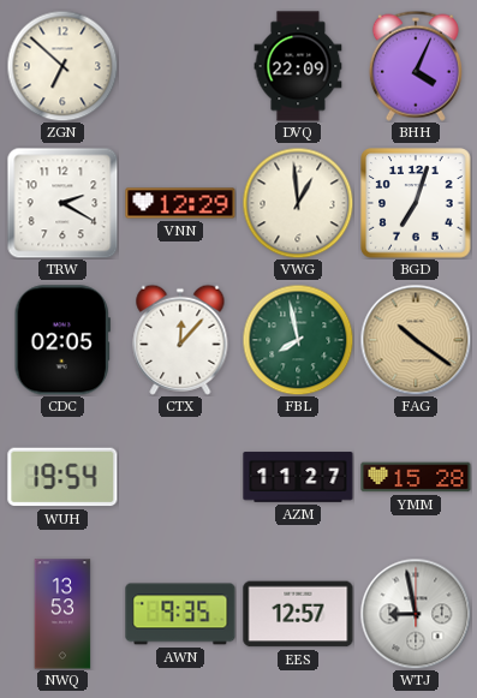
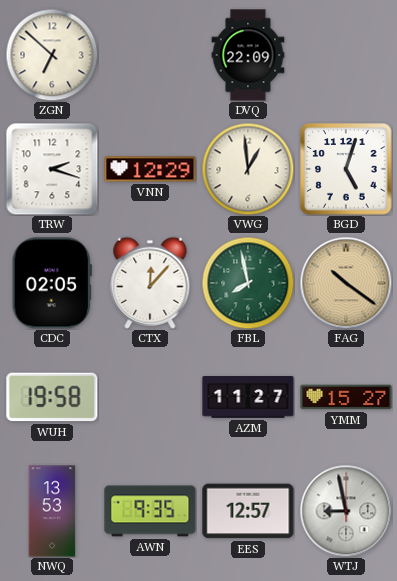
BHH: 4:04 -> none (416, 66)
TRW: 2:20 -> 2:18 (52, 169)
BGD: 7:03 -> 5:03 (346, 169)
WUH: 19:54 -> 19:58 (52, 397)
YMM: 15:28 -> 15:27 (346, 397)
